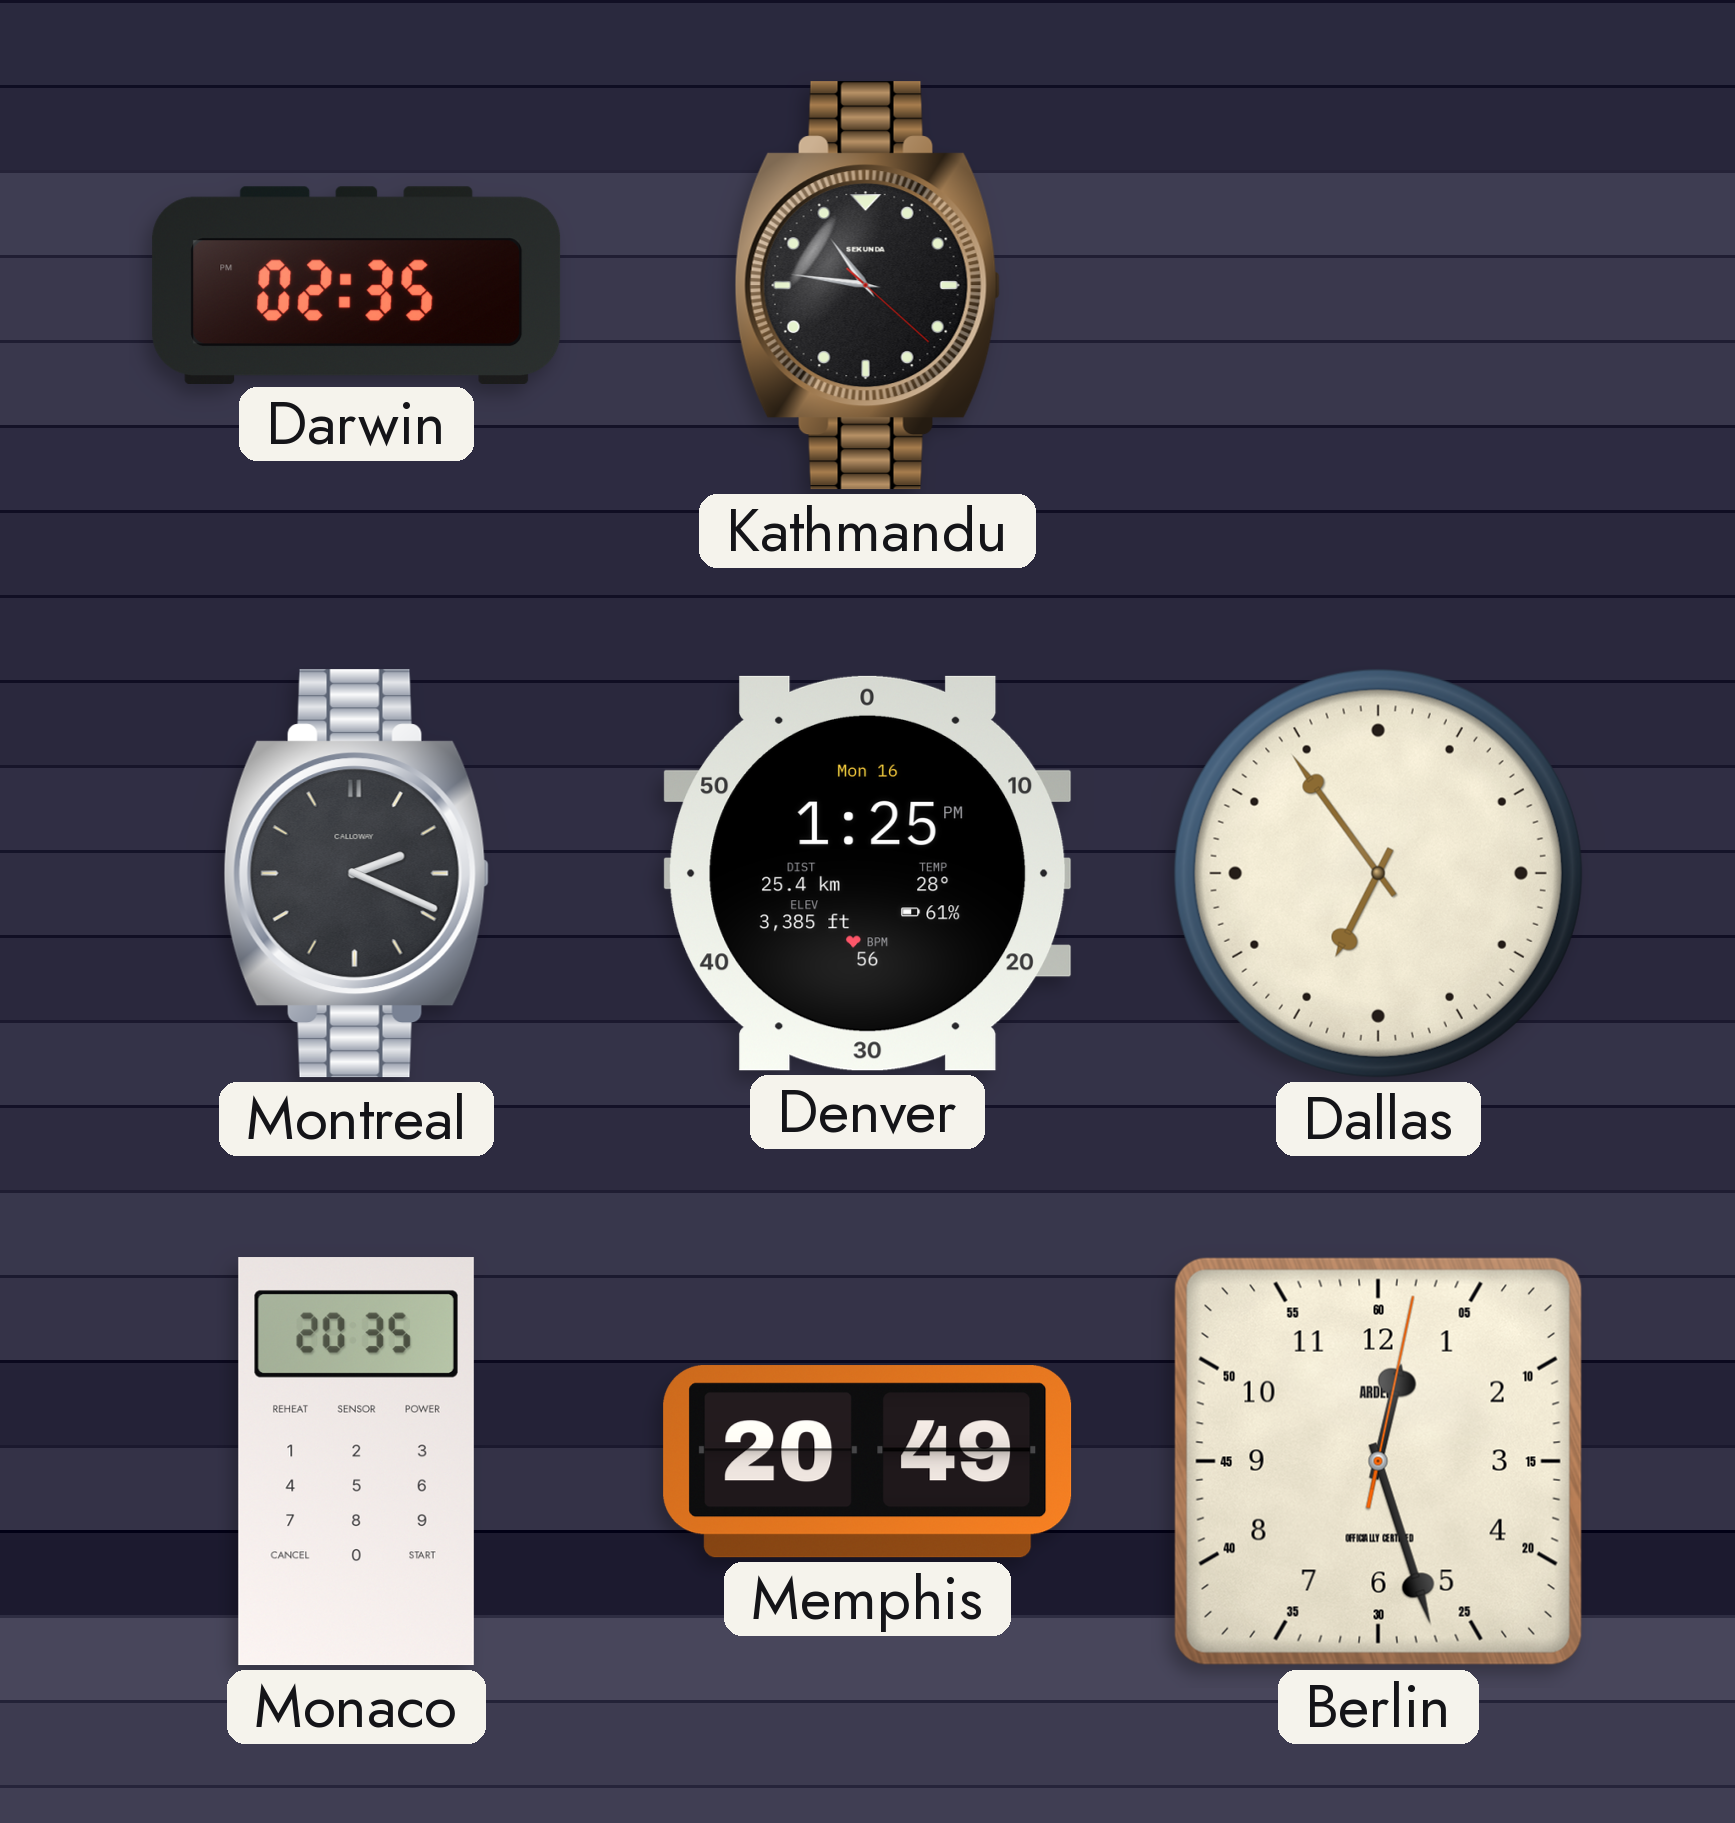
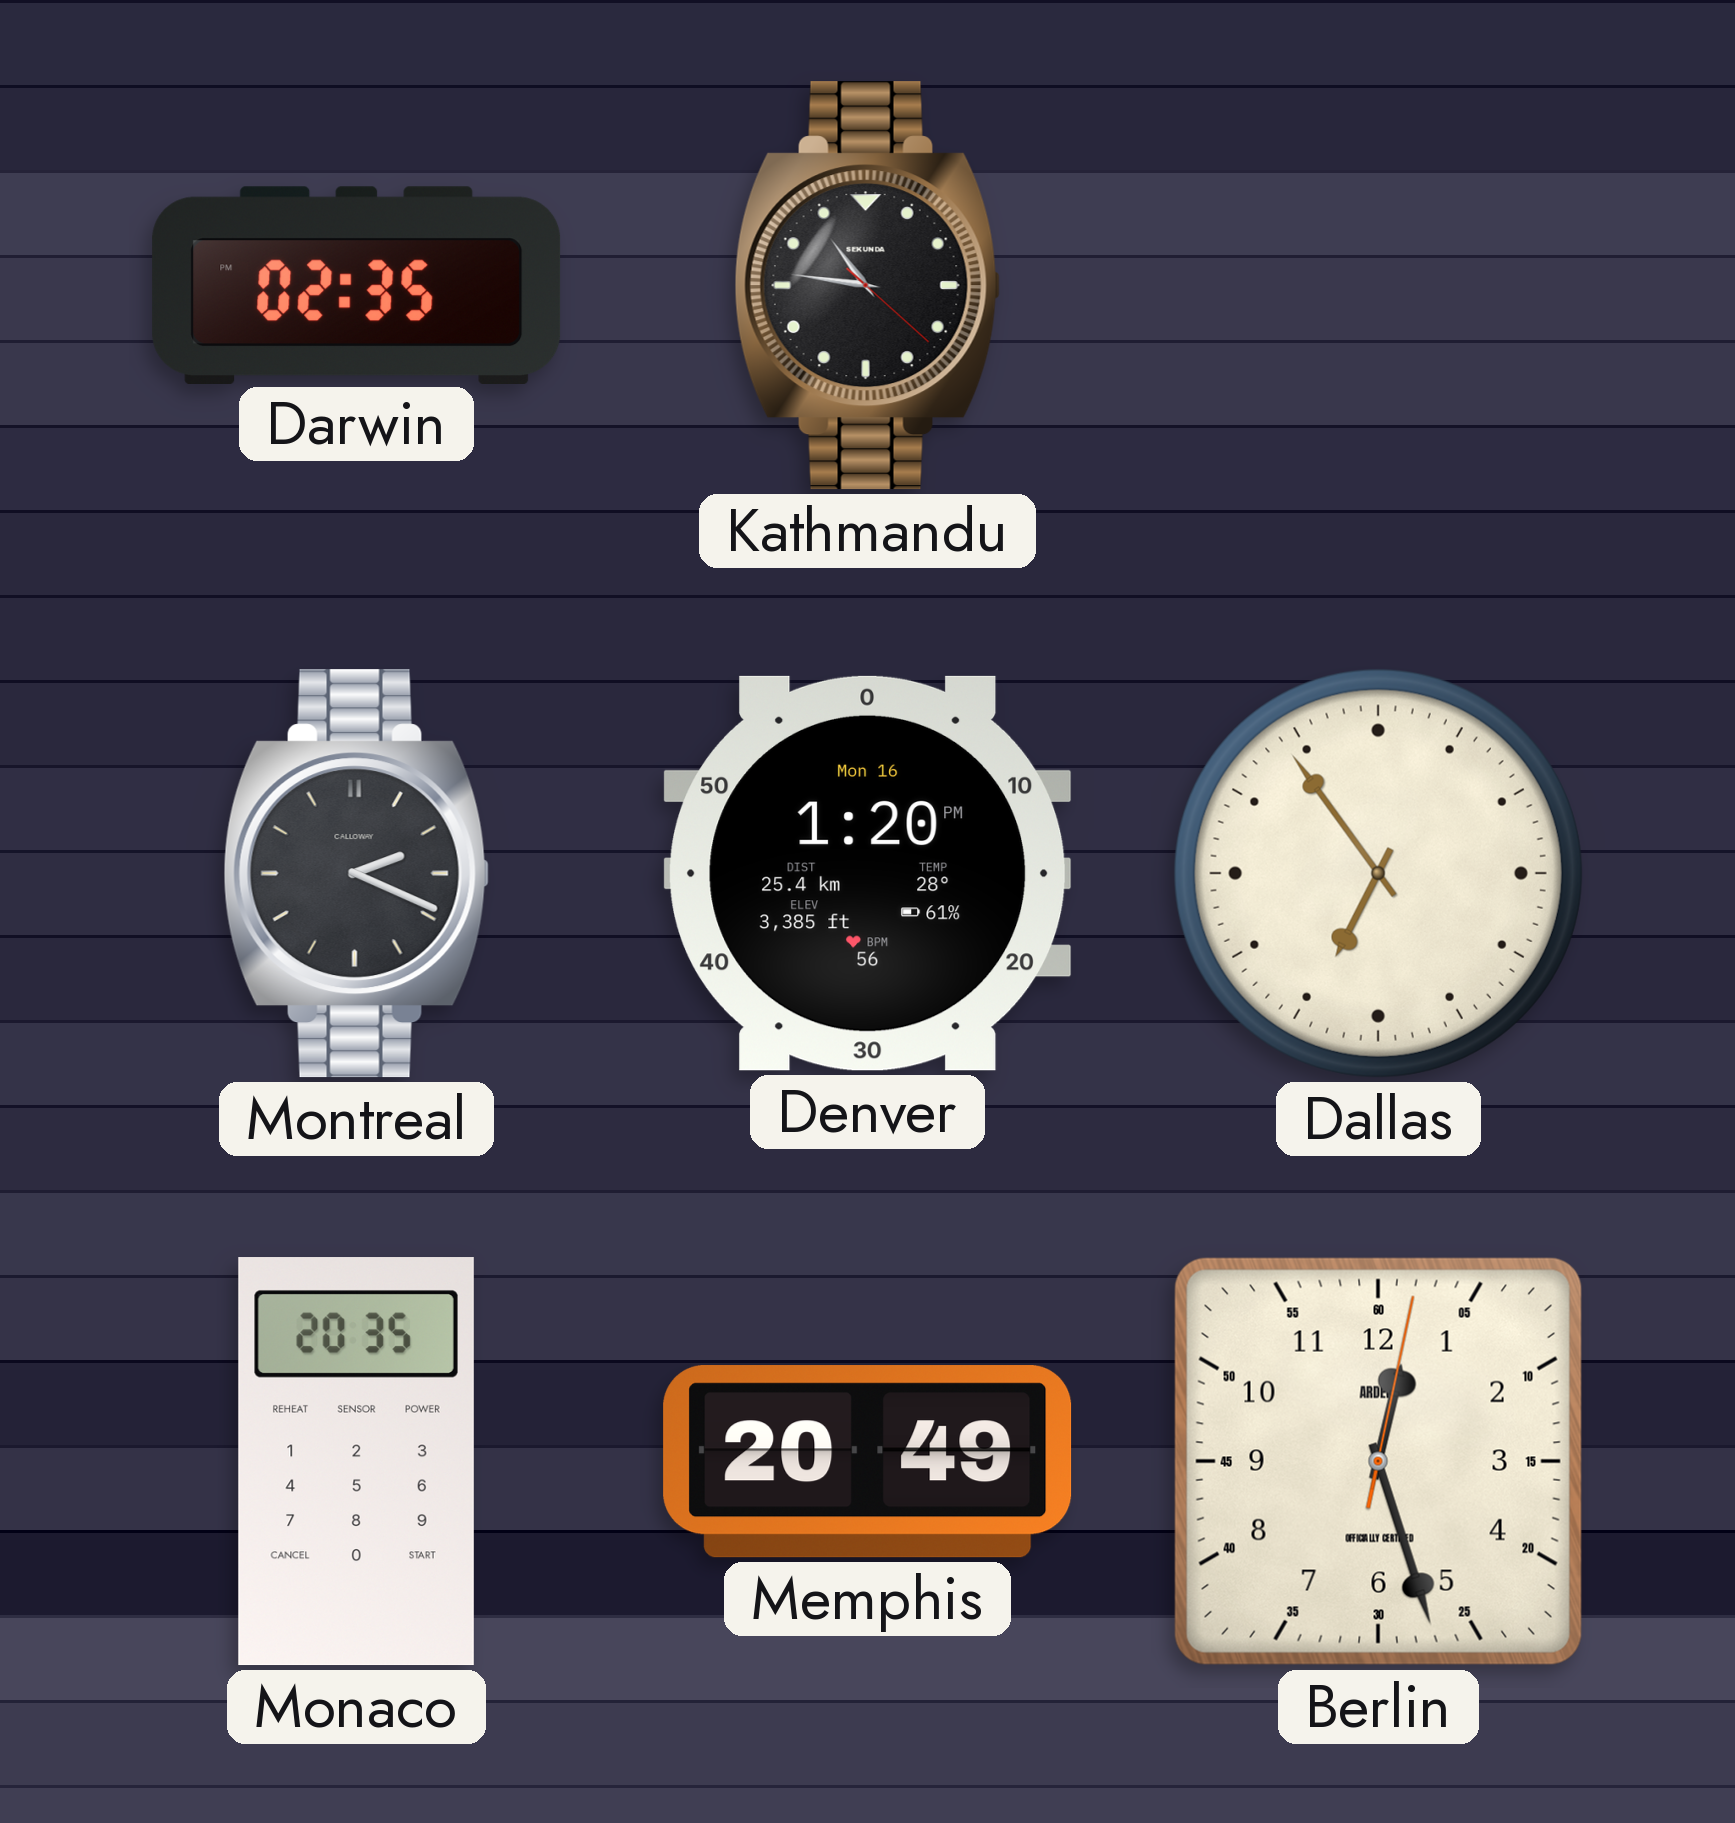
Denver: 1:25 -> 1:20 (868, 873)
